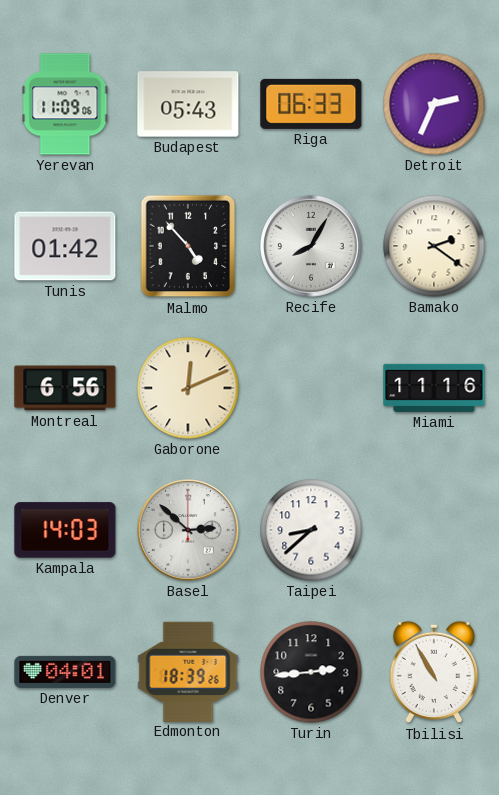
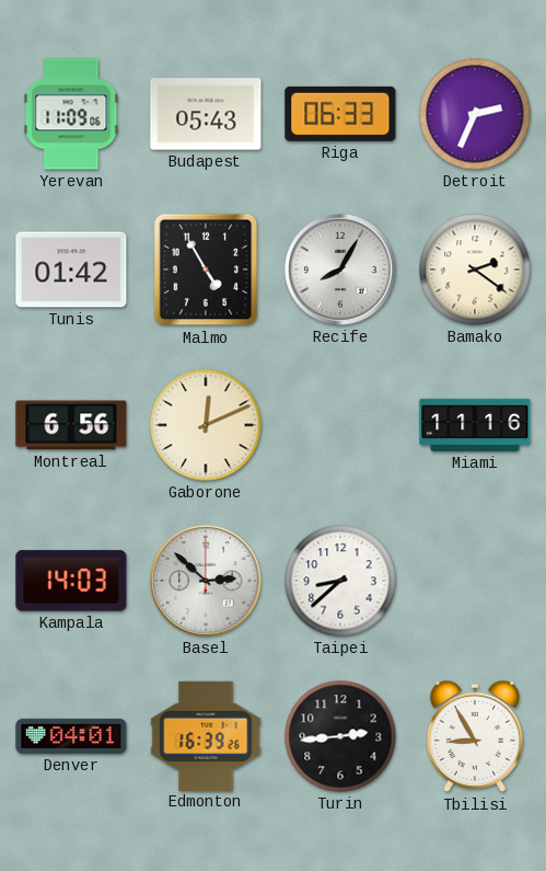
Malmo: 4:53 -> 4:55 (206, 270)
Edmonton: 18:39 -> 16:39 (206, 735)
Tbilisi: 10:55 -> 8:55 (474, 736)
